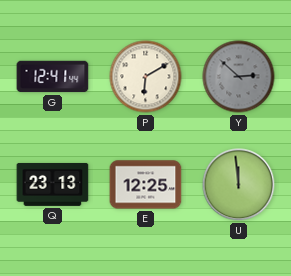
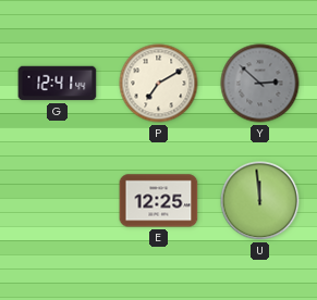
P: 6:10 -> 7:10 (159, 84)
Q: 23:13 -> none (53, 184)
